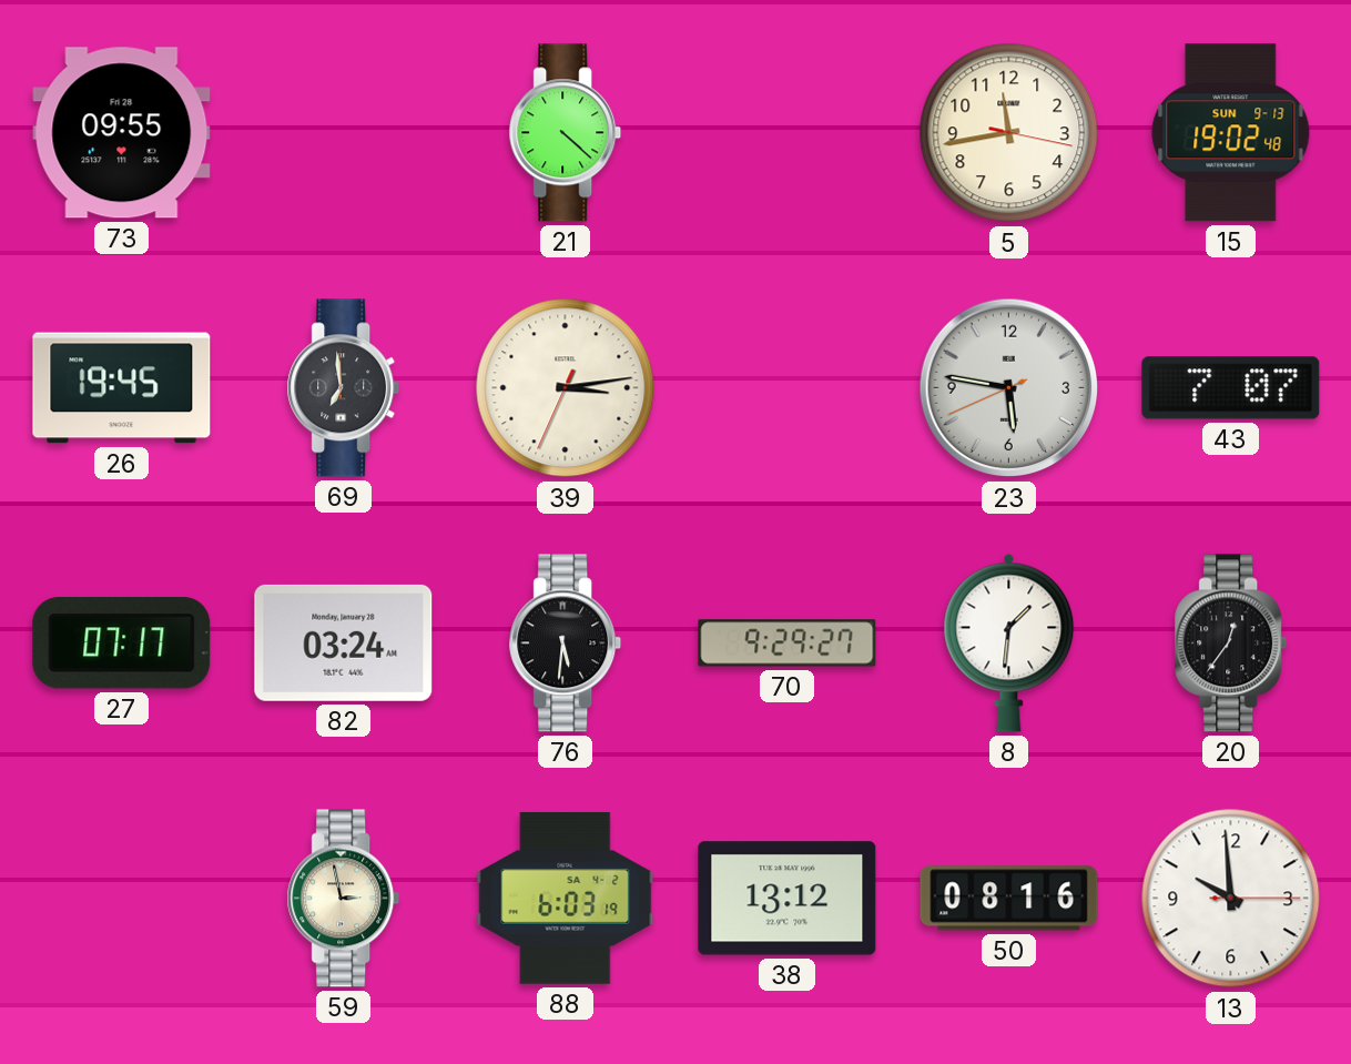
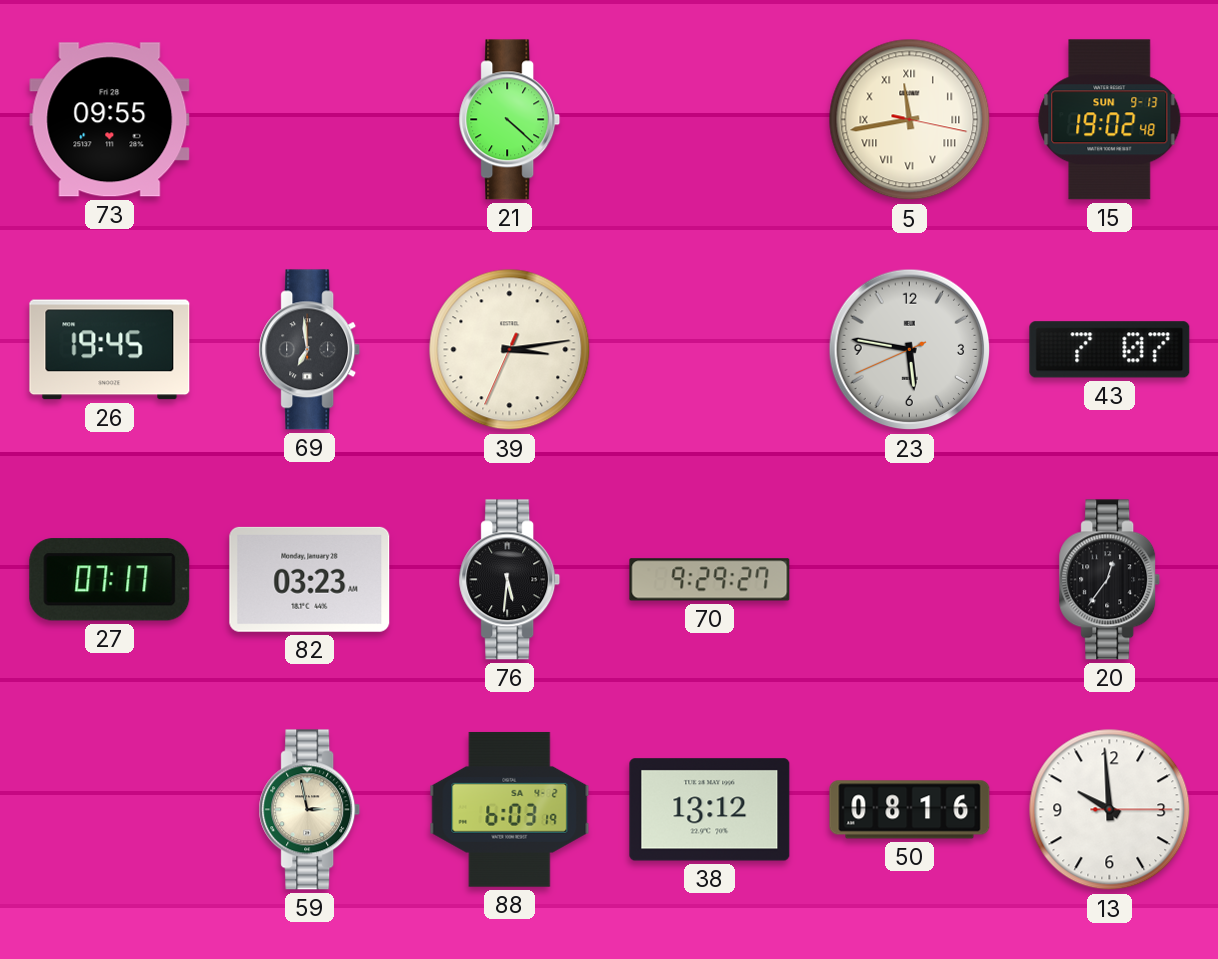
5 numerals: Arabic -> Roman (910, 120)
82: 03:24 -> 03:23 (310, 579)
8: 1:31 -> none (1009, 642)
